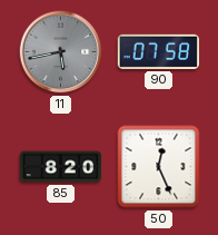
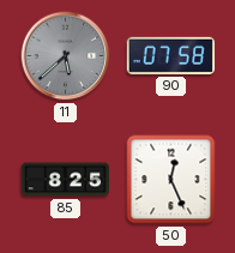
11: 5:43 -> 5:38 (66, 56)
85: 8:20 -> 8:25 (66, 180)
